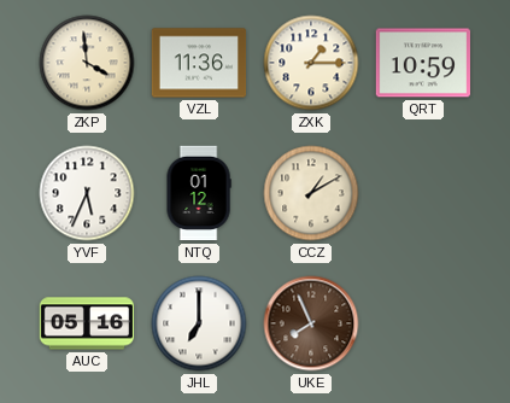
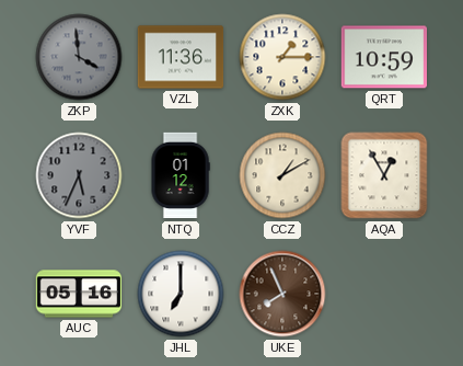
ZKP dial: cream -> grey (79, 57)
YVF dial: white -> grey (79, 175)
AQA: none -> 12:55 (384, 175)
